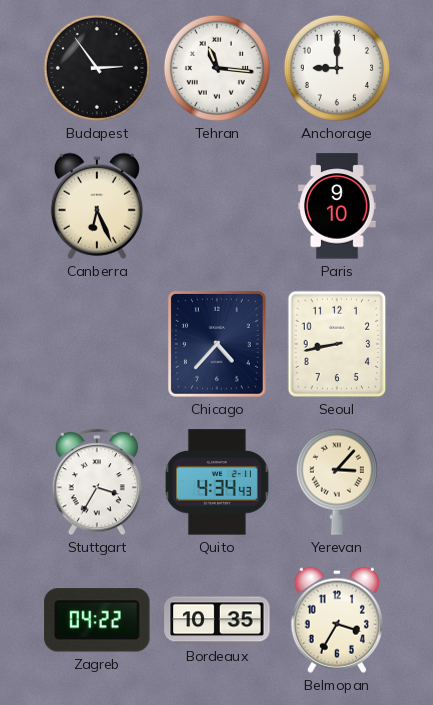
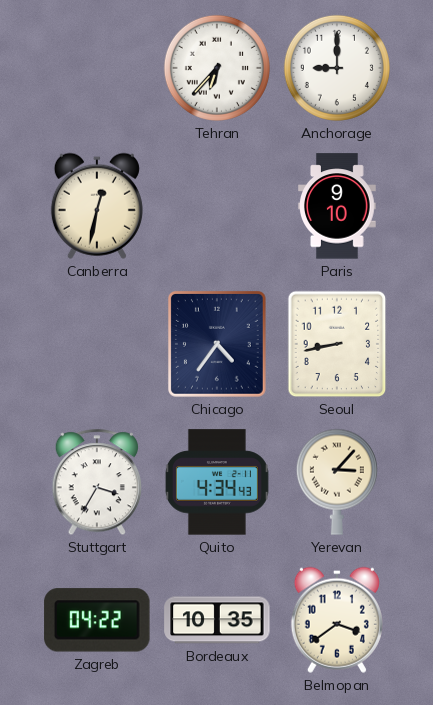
Budapest: 2:54 -> none (97, 68)
Tehran: 11:16 -> 6:37 (217, 68)
Canberra: 6:26 -> 12:32 (97, 206)
Chicago: 4:37 -> 4:36 (217, 344)
Belmopan: 3:35 -> 3:39 (337, 620)
